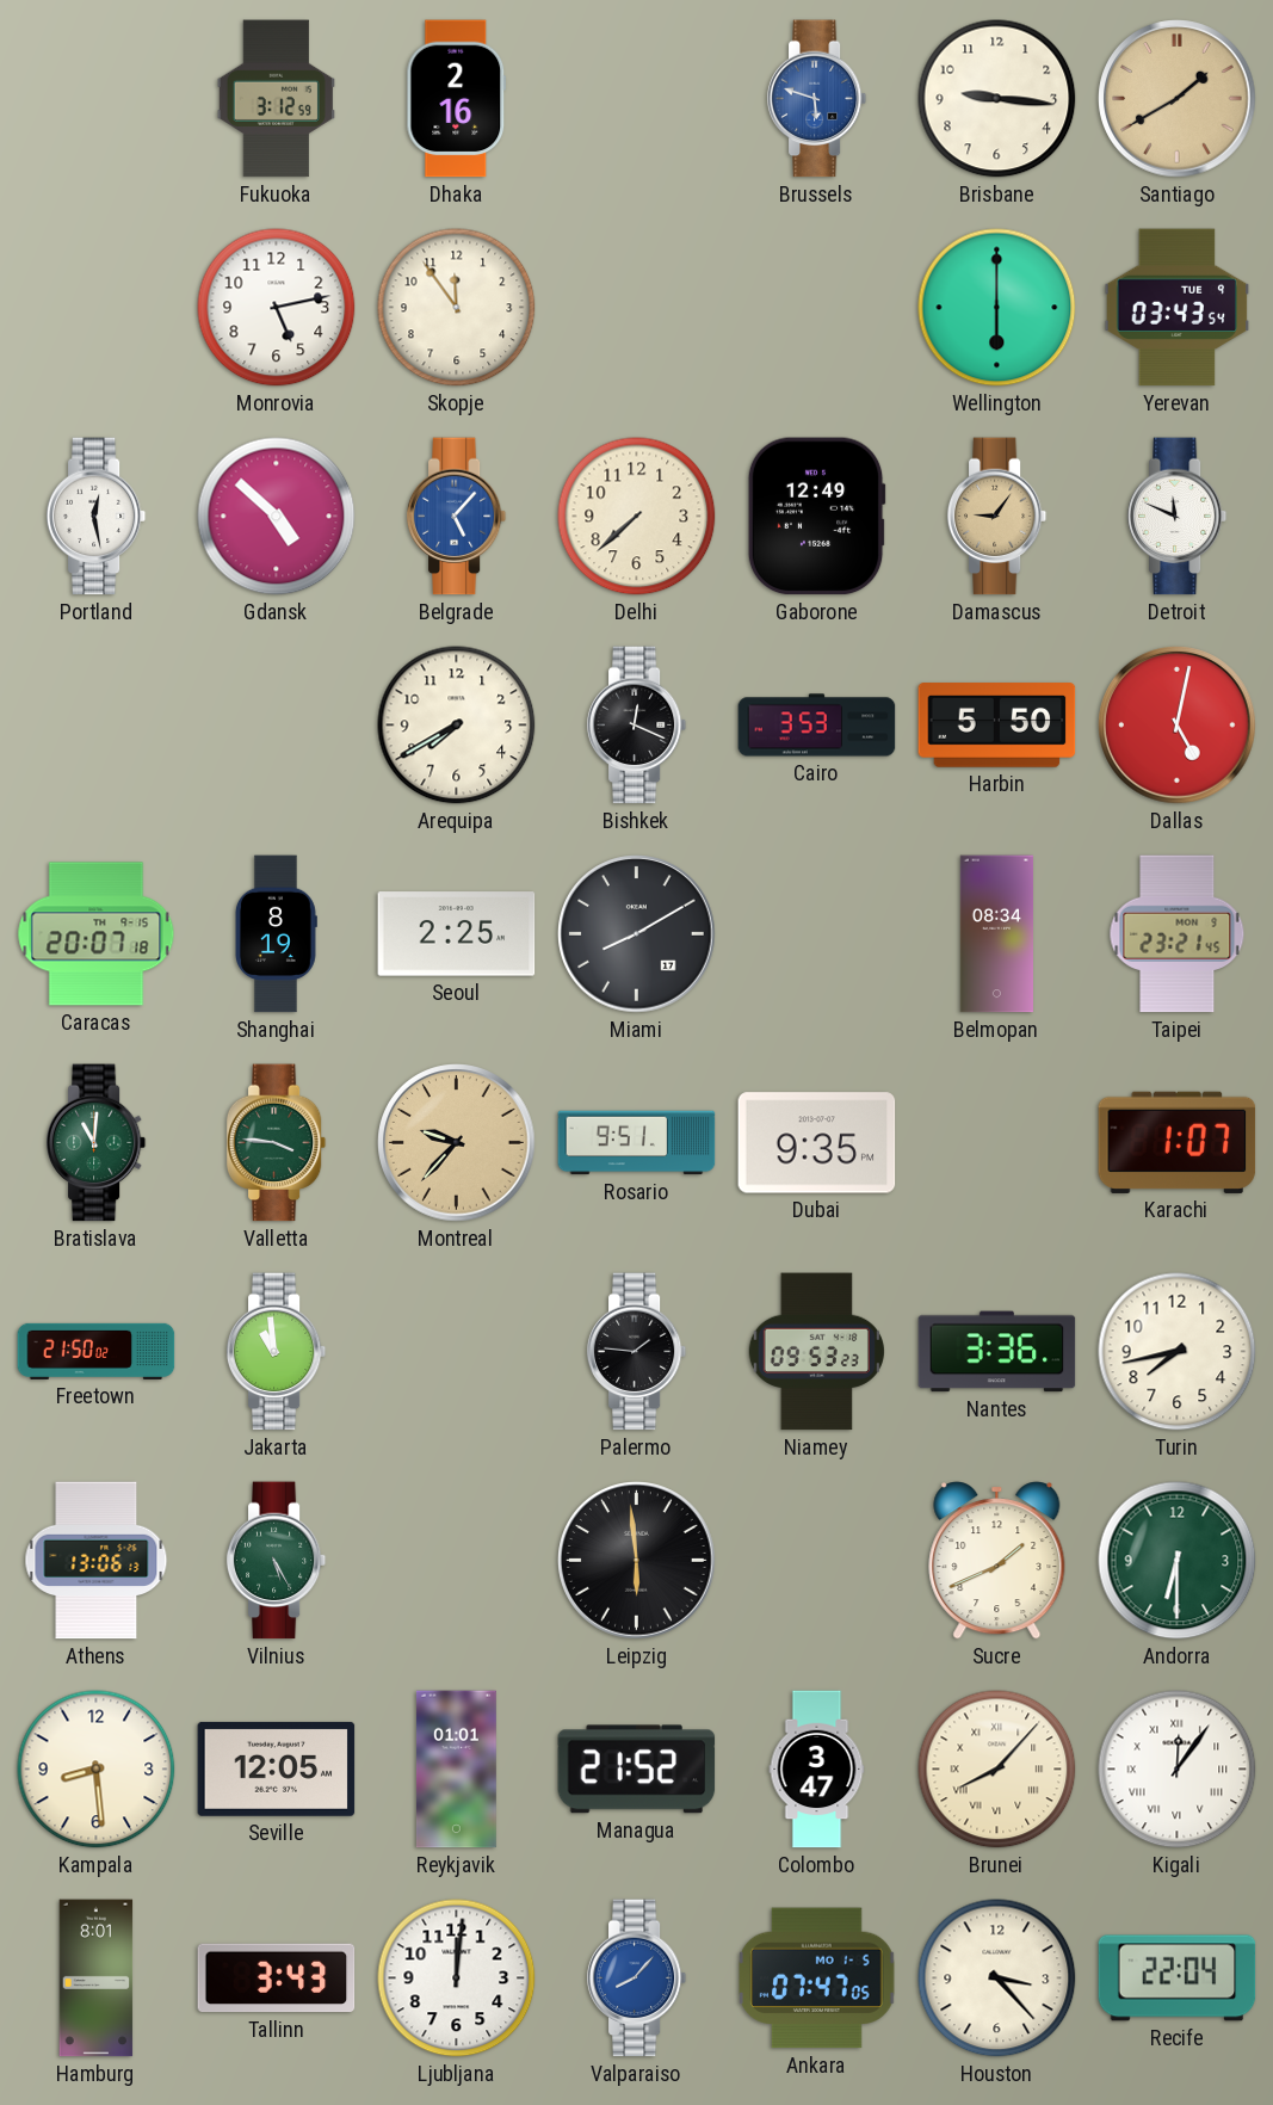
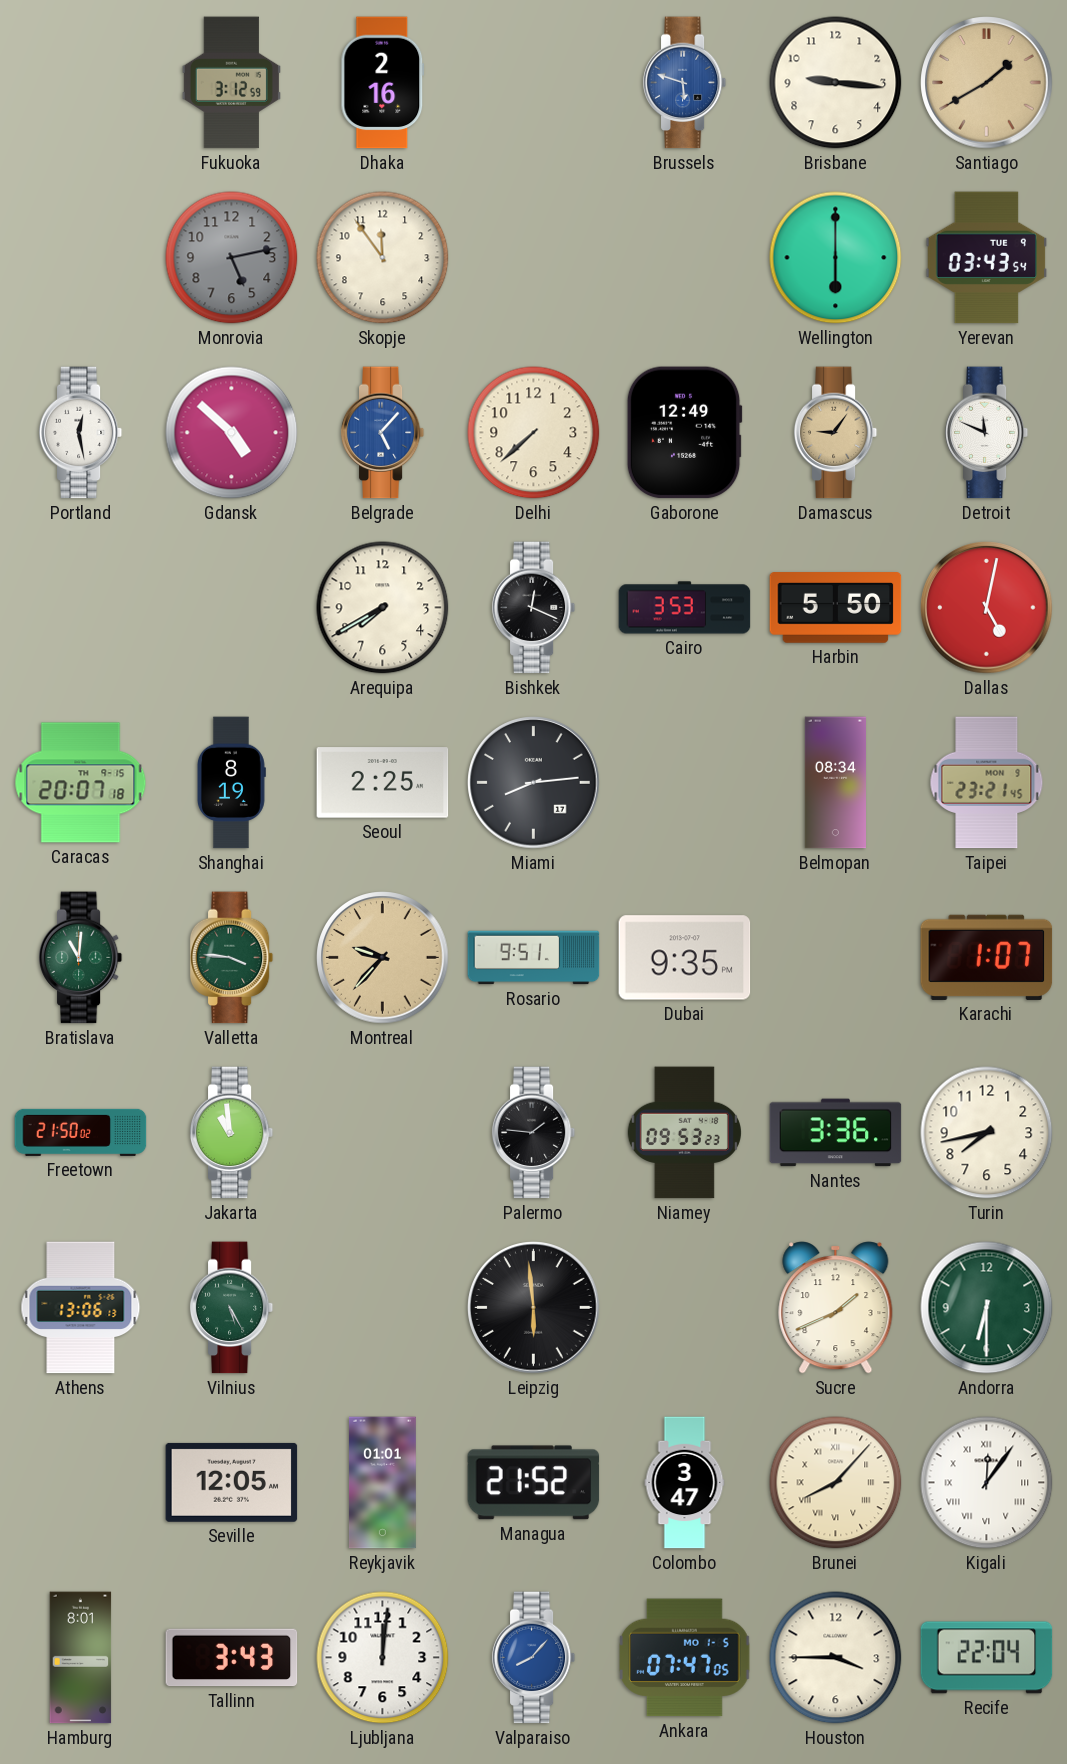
Monrovia dial: white -> grey (232, 258)
Miami: 8:10 -> 8:14 (534, 783)
Kampala: 8:29 -> none (97, 1770)
Houston: 3:23 -> 3:45 (836, 1658)
